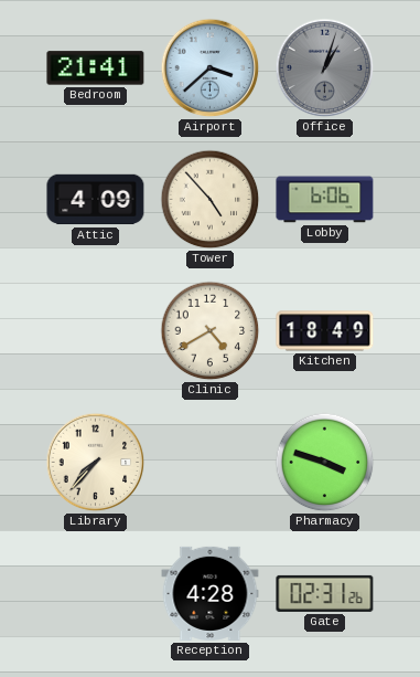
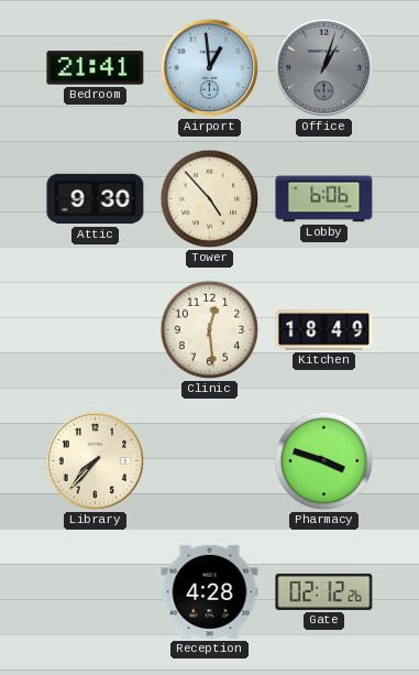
Airport: 3:38 -> 12:59 (210, 68)
Attic: 4:09 -> 9:30 (96, 199)
Clinic: 4:40 -> 12:29 (210, 330)
Gate: 02:31 -> 02:12 (324, 591)
